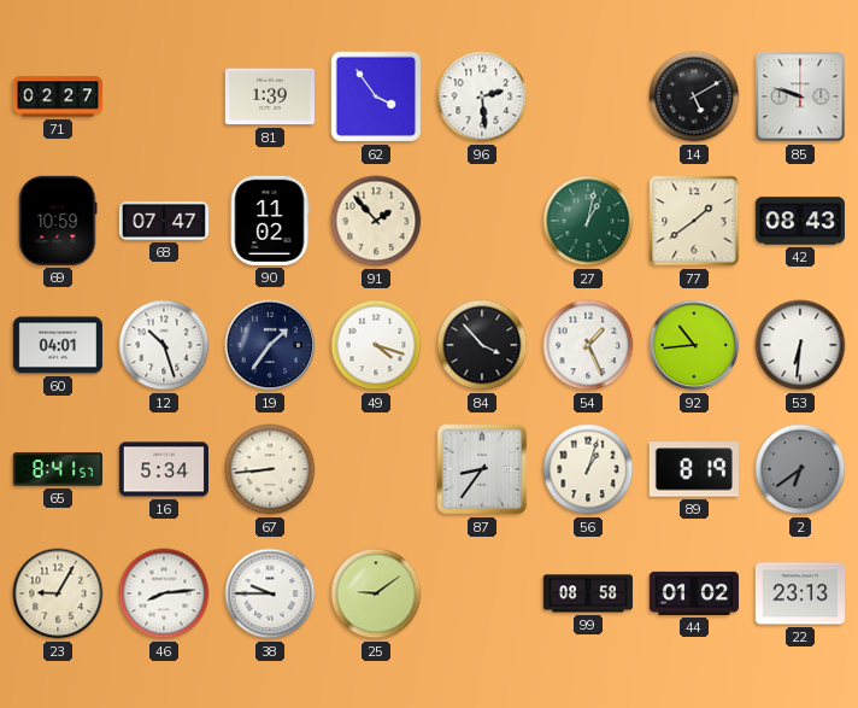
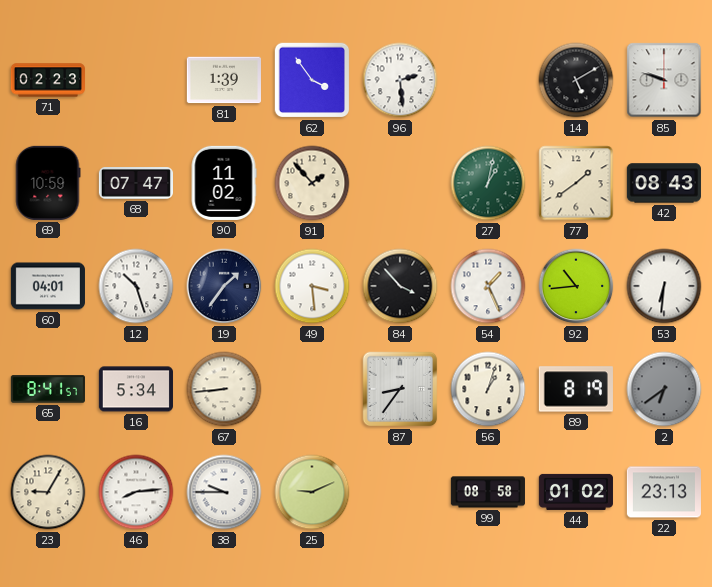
71: 02:27 -> 02:23 (47, 80)
49: 4:18 -> 3:29 (312, 286)
25: 9:09 -> 9:11 (312, 492)
